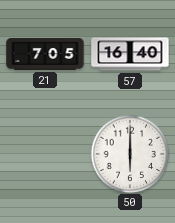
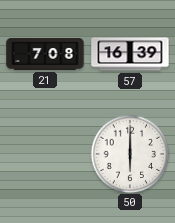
21: 7:05 -> 7:08 (45, 54)
57: 16:40 -> 16:39 (130, 54)
